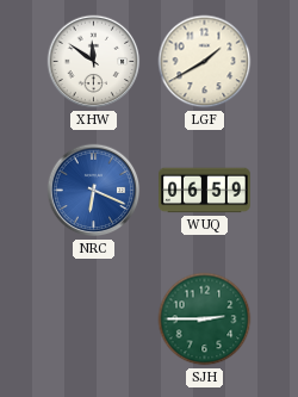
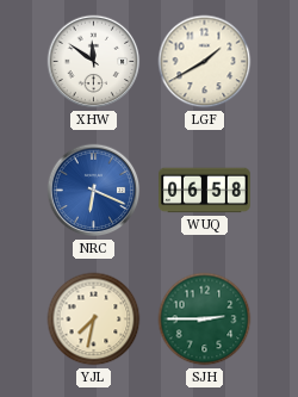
WUQ: 06:59 -> 06:58 (205, 191)
YJL: none -> 7:32 (94, 320)
